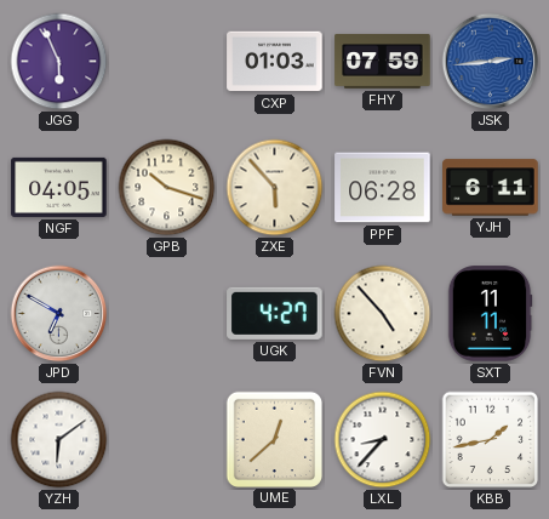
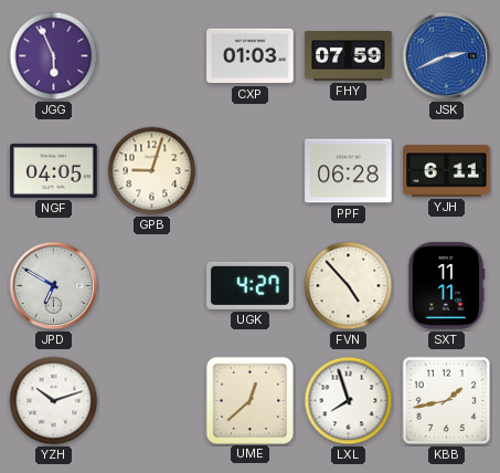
JSK: 2:44 -> 2:41 (447, 56)
GPB: 10:18 -> 9:03 (152, 171)
ZXE: 5:53 -> none (275, 188)
YZH: 6:09 -> 10:12 (54, 401)
LXL: 8:37 -> 7:57 (349, 401)
